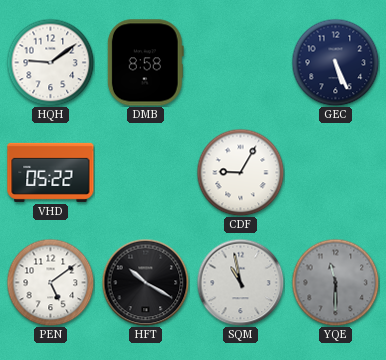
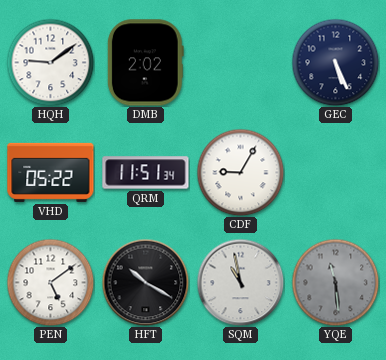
DMB: 8:58 -> 2:02 (145, 63)
QRM: none -> 11:51 (146, 173)
YQE: 11:30 -> 11:29 (335, 282)
